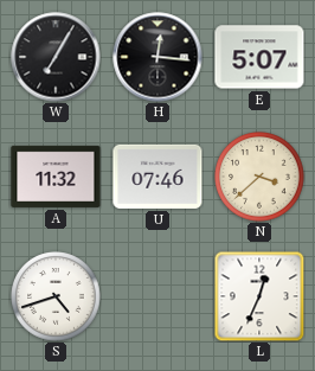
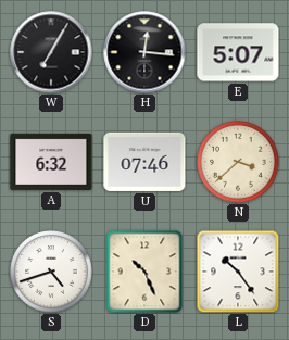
A: 11:32 -> 6:32 (51, 162)
D: none -> 10:26 (144, 272)
L: 12:34 -> 10:24 (238, 272)
